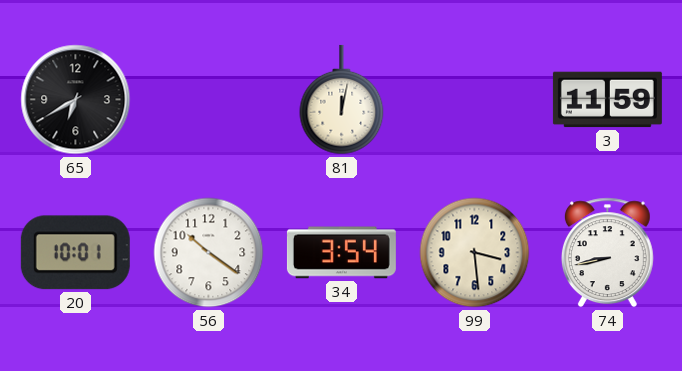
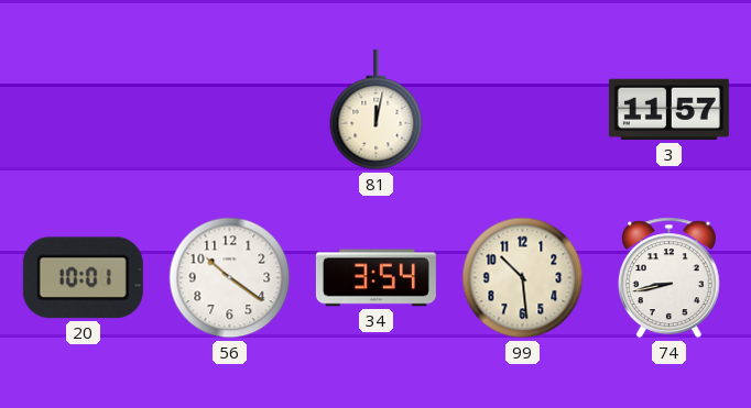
65: 6:40 -> none (76, 100)
3: 11:59 -> 11:57 (668, 110)
99: 3:29 -> 10:29 (523, 278)
